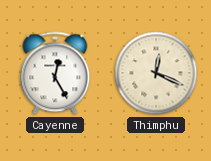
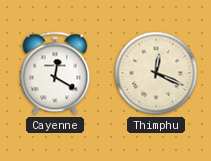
Cayenne: 12:25 -> 12:20 (55, 73)
